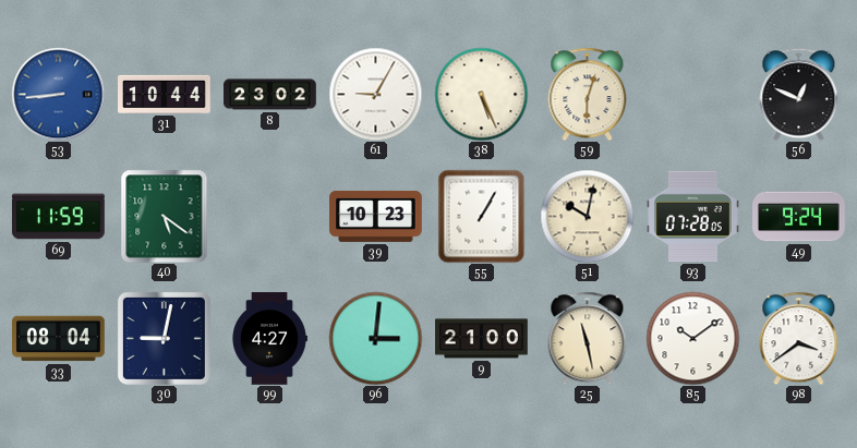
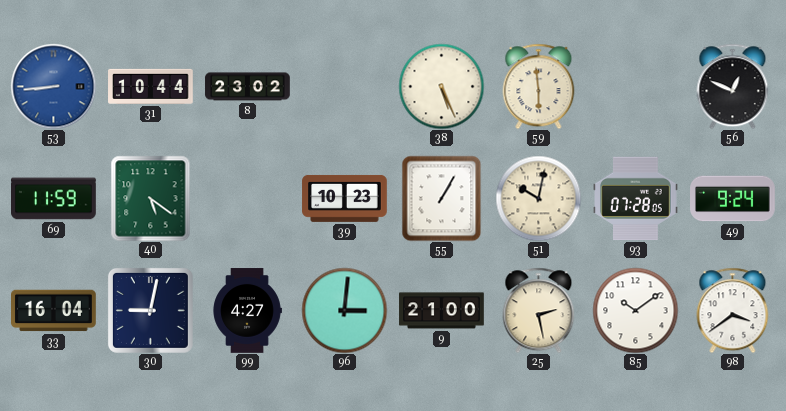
61: 9:05 -> none (375, 94)
59: 6:03 -> 5:59 (539, 86)
33: 08:04 -> 16:04 (54, 311)
25: 11:28 -> 2:28 (539, 310)
